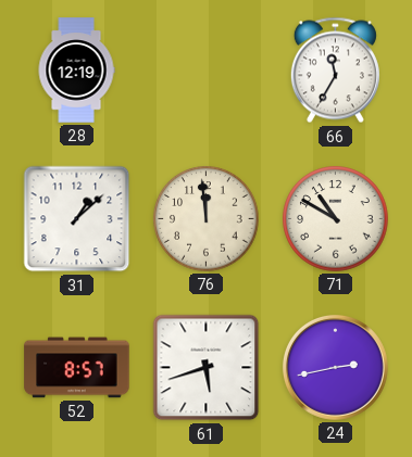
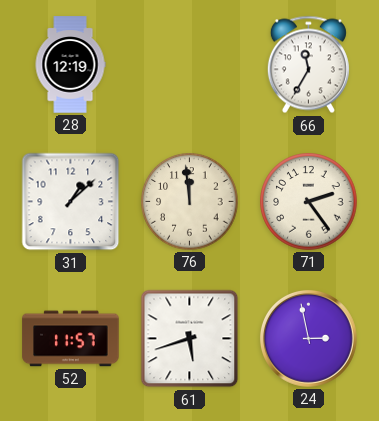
71: 10:50 -> 2:24 (309, 202)
52: 8:57 -> 11:57 (71, 339)
24: 2:43 -> 2:58 (308, 338)
